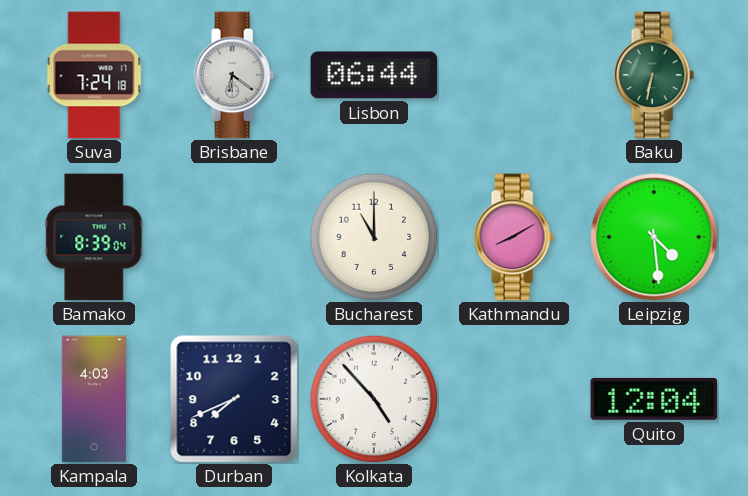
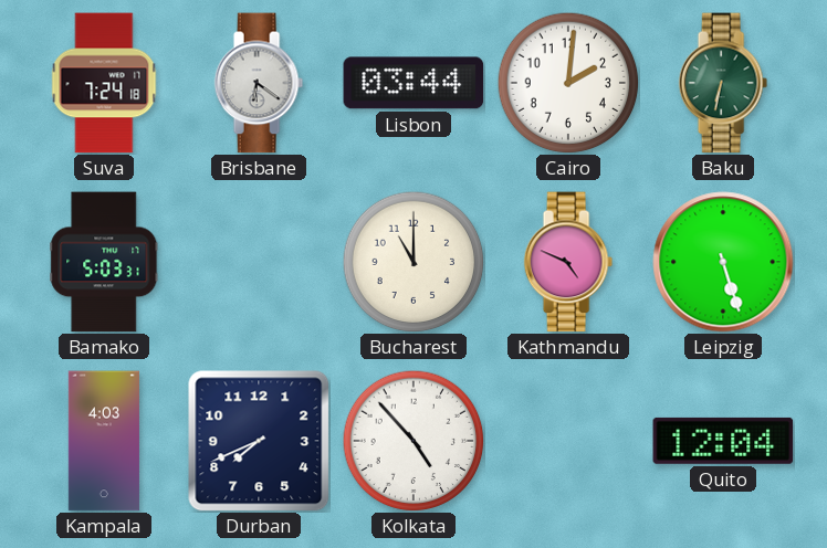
Lisbon: 06:44 -> 03:44 (414, 83)
Cairo: none -> 2:01 (568, 83)
Bamako: 8:39 -> 5:03 (104, 262)
Kathmandu: 8:10 -> 4:49 (568, 262)
Leipzig: 4:29 -> 5:27 (723, 262)
